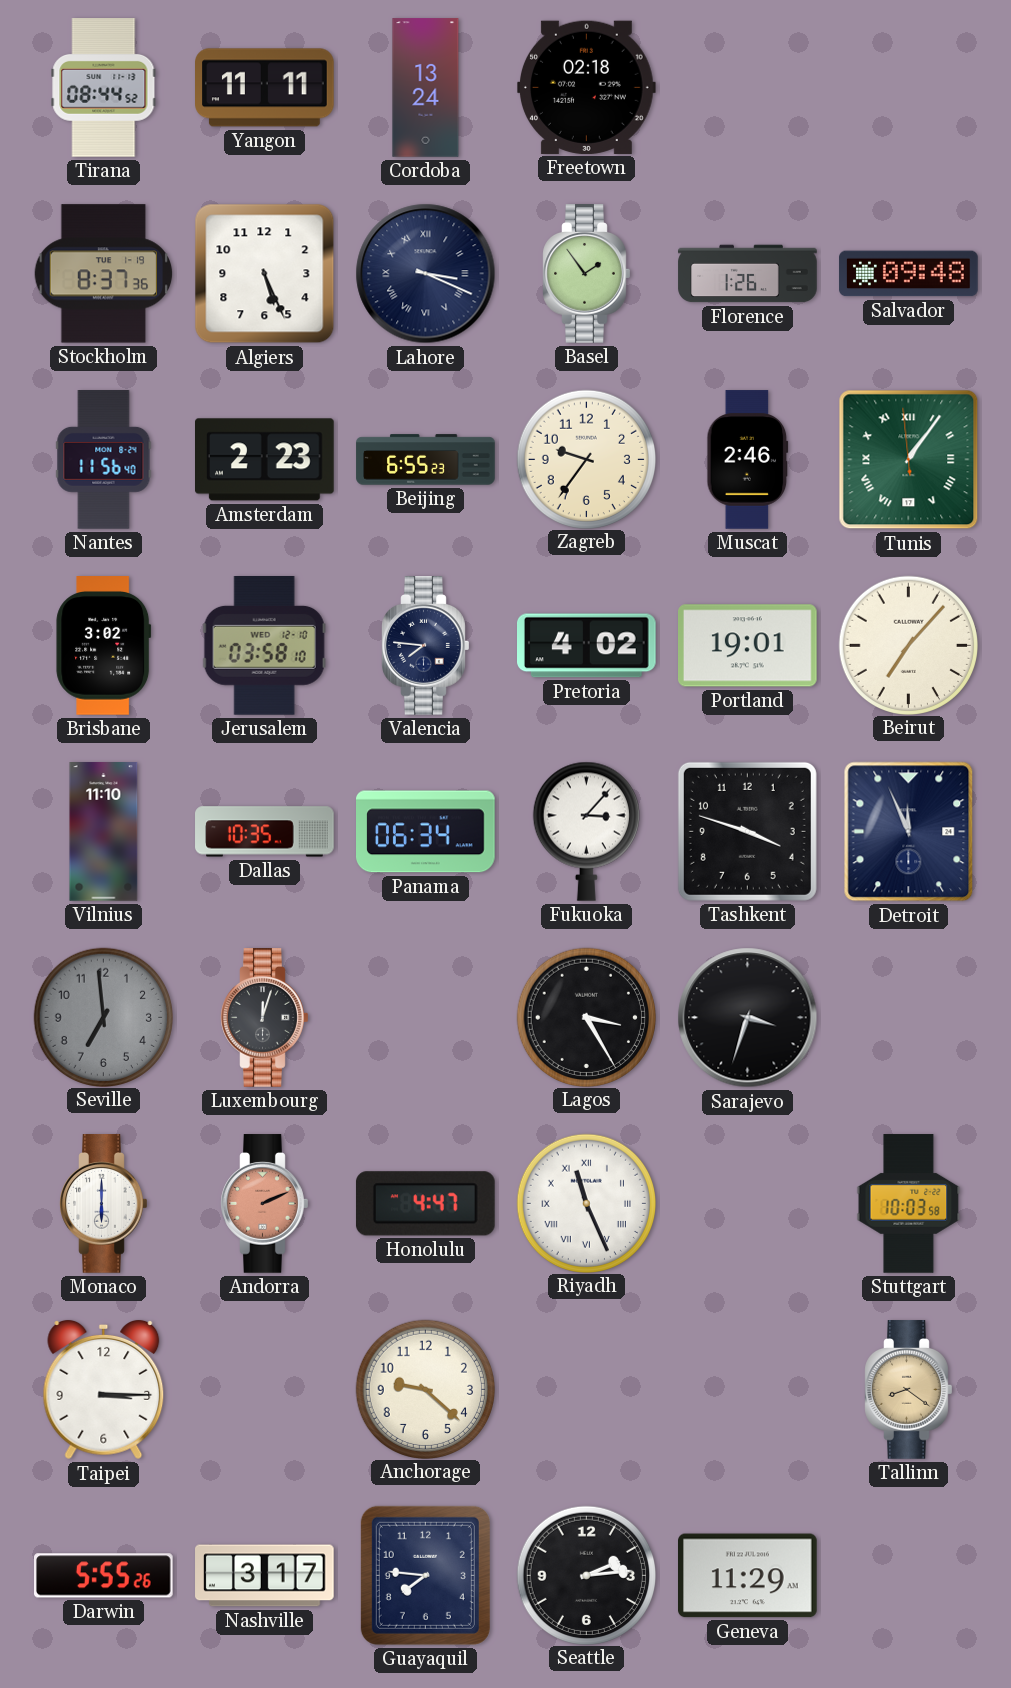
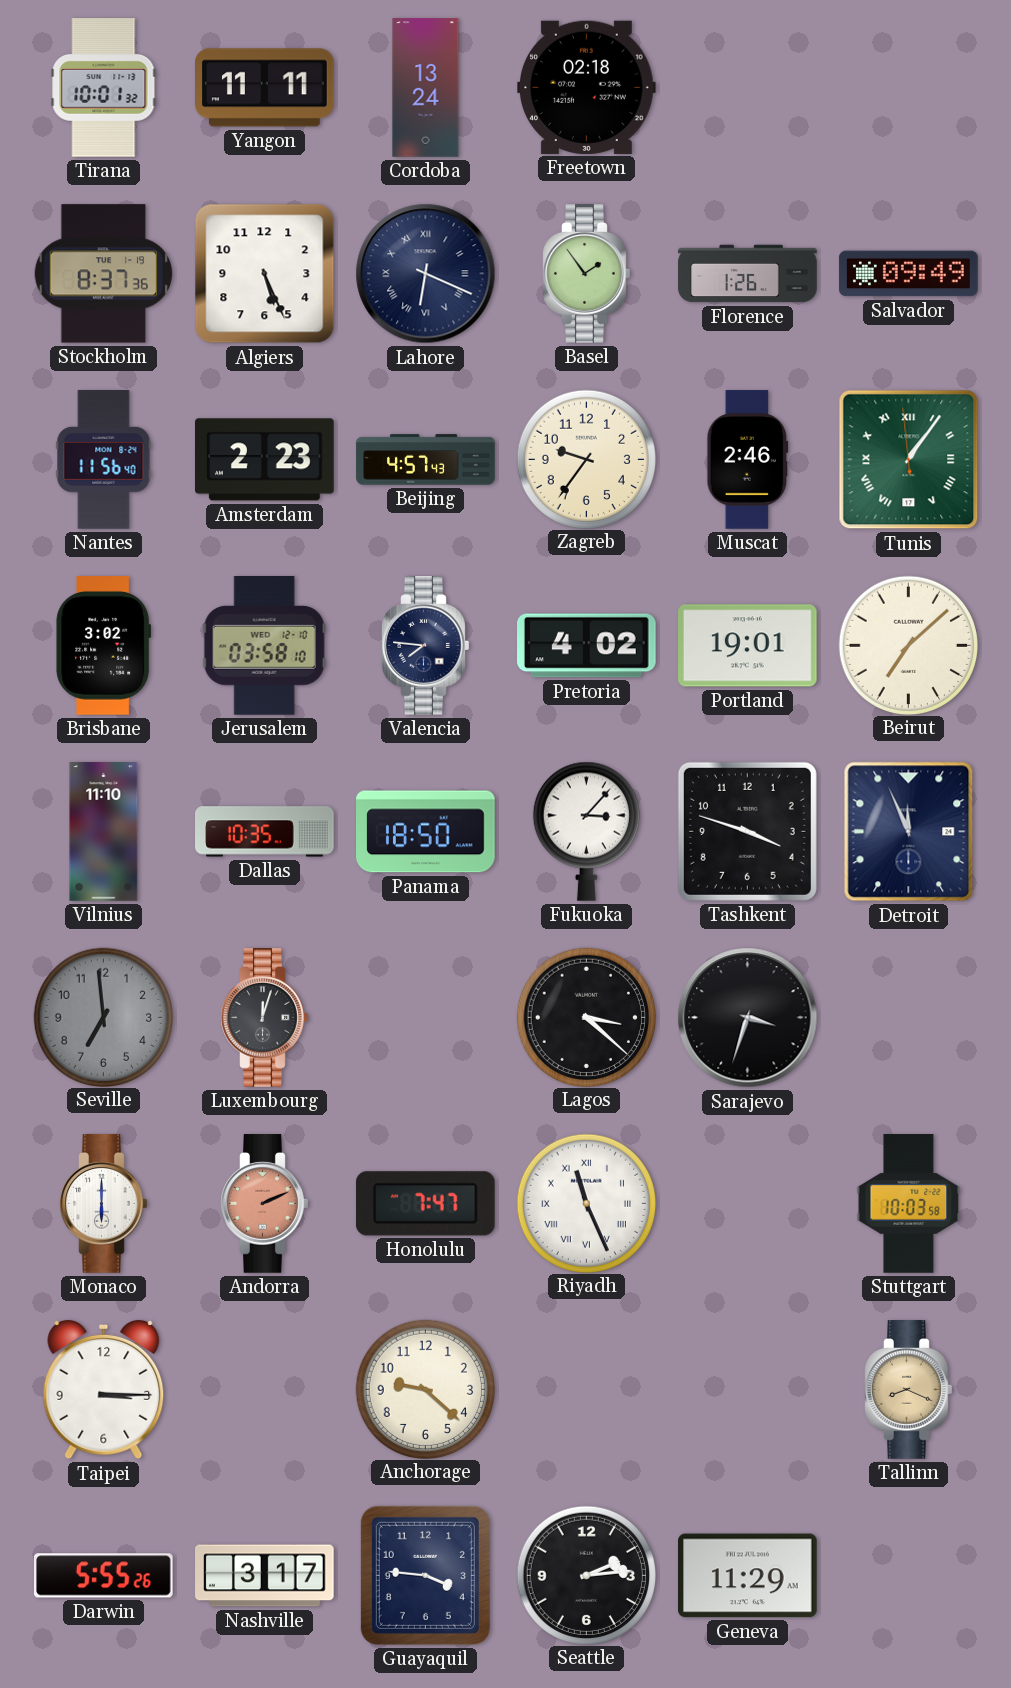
Tirana: 08:44 -> 10:01 (104, 88)
Lahore: 3:19 -> 6:19 (426, 274)
Salvador: 09:48 -> 09:49 (909, 274)
Beijing: 6:55 -> 4:57 (426, 460)
Beirut: 7:07 -> 7:08 (908, 645)
Panama: 06:34 -> 18:50 (426, 832)
Lagos: 3:25 -> 3:22 (586, 1017)
Honolulu: 4:47 -> 7:47 (425, 1204)
Tallinn: 8:21 -> 8:19 (909, 1390)
Guayaquil: 7:46 -> 3:46 (425, 1575)
